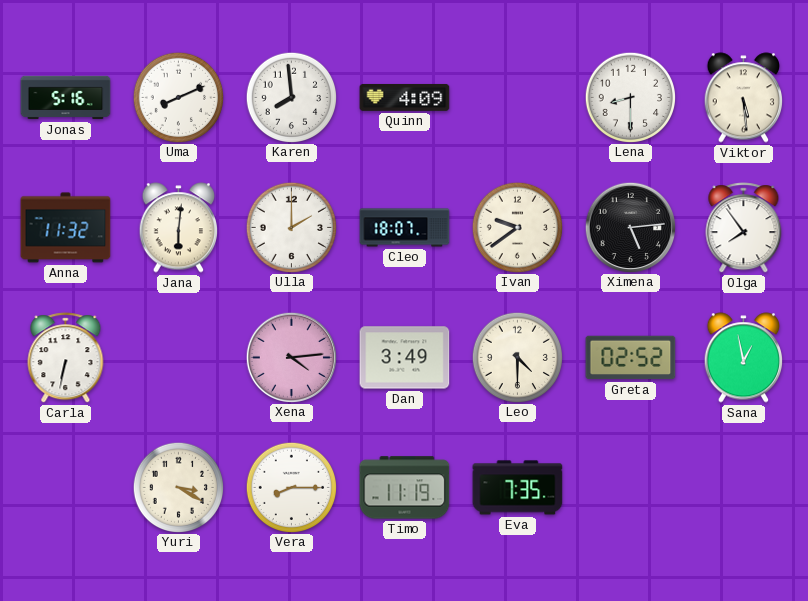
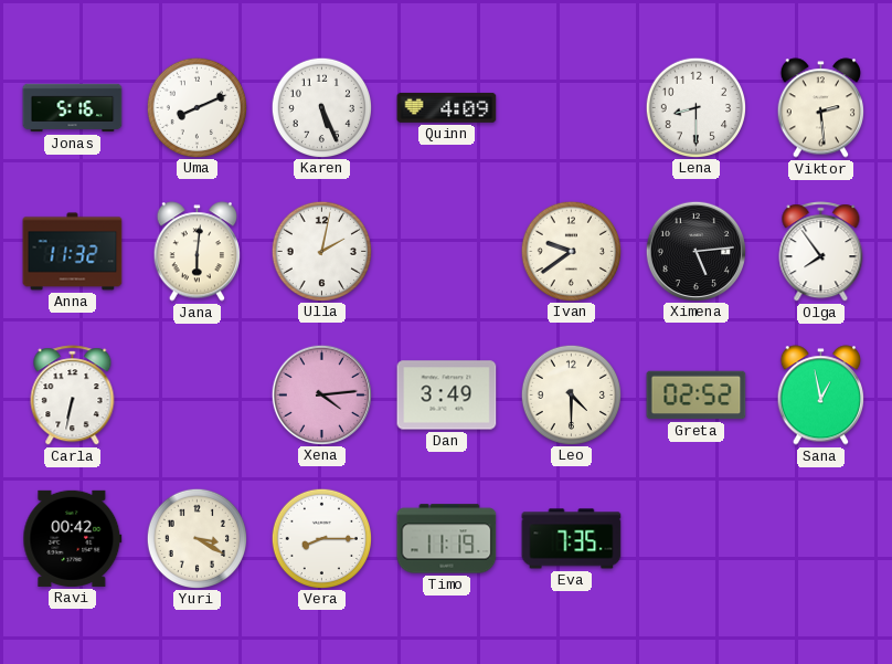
Karen: 7:59 -> 5:26 (321, 107)
Viktor: 5:29 -> 2:29 (820, 108)
Ulla: 2:00 -> 2:02 (321, 251)
Cleo: 18:07 -> none (405, 228)
Ravi: none -> 00:42 (73, 538)
